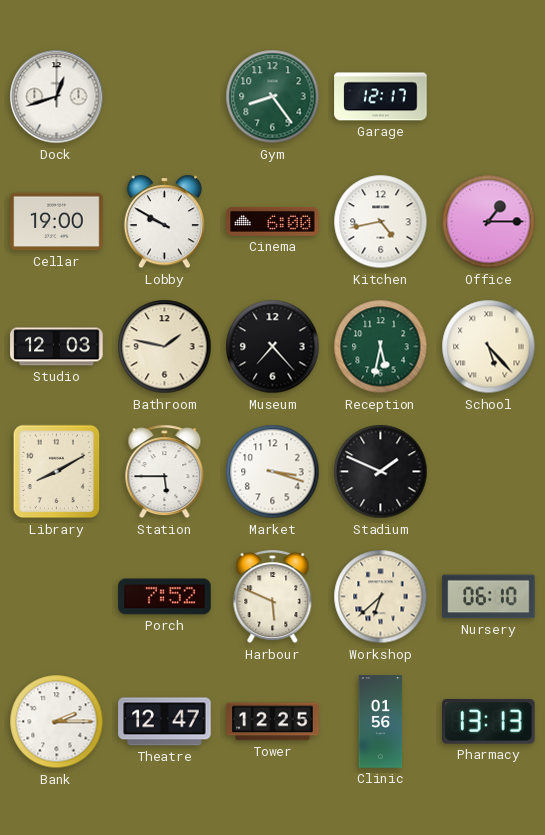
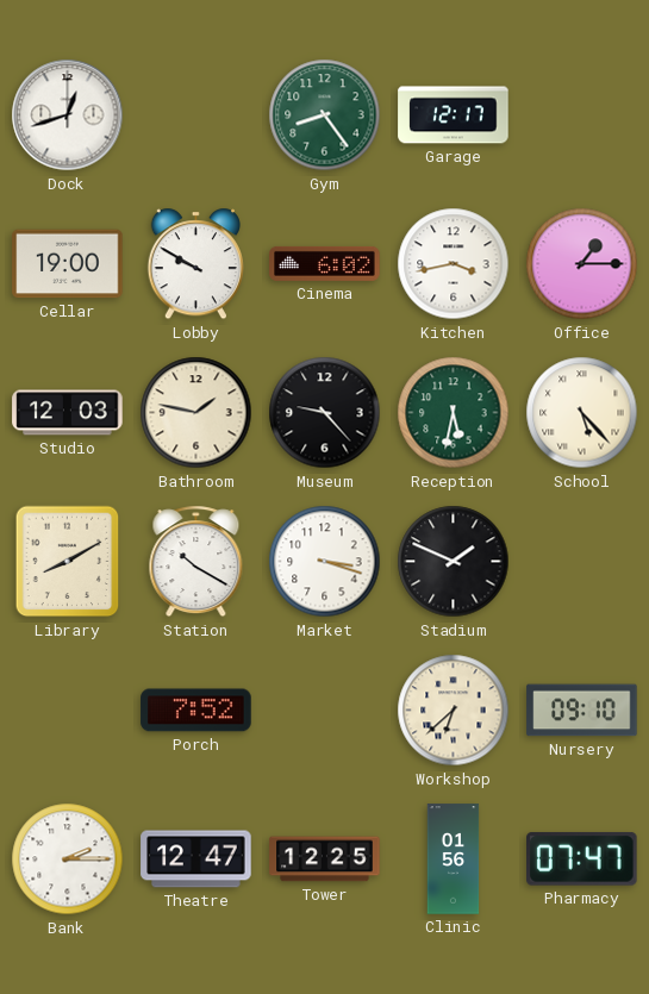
Cinema: 6:00 -> 6:02 (325, 263)
Kitchen: 4:43 -> 3:43 (454, 264)
Museum: 7:23 -> 9:23 (325, 413)
Station: 5:45 -> 10:20 (196, 562)
Harbour: 5:49 -> none (273, 597)
Nursery: 06:10 -> 09:10 (582, 711)
Pharmacy: 13:13 -> 07:47 (582, 859)
